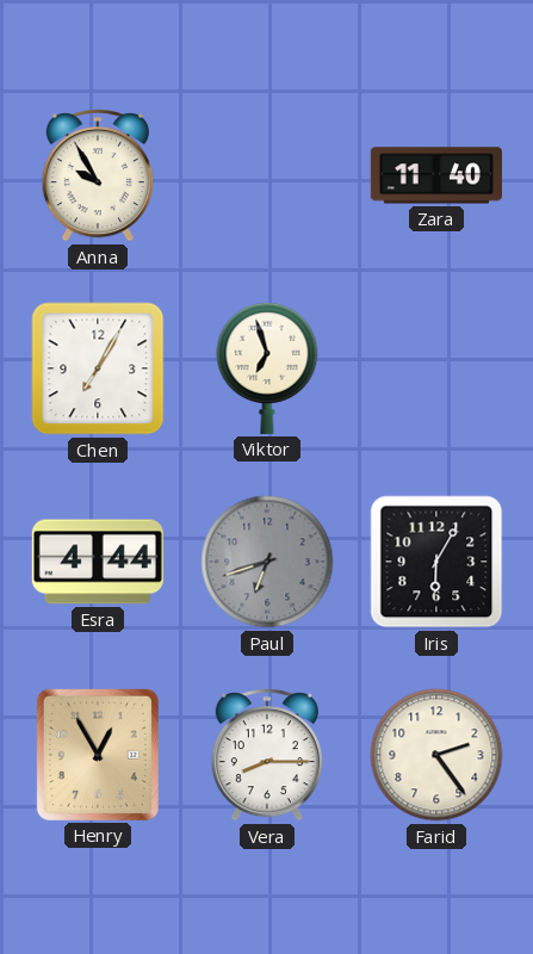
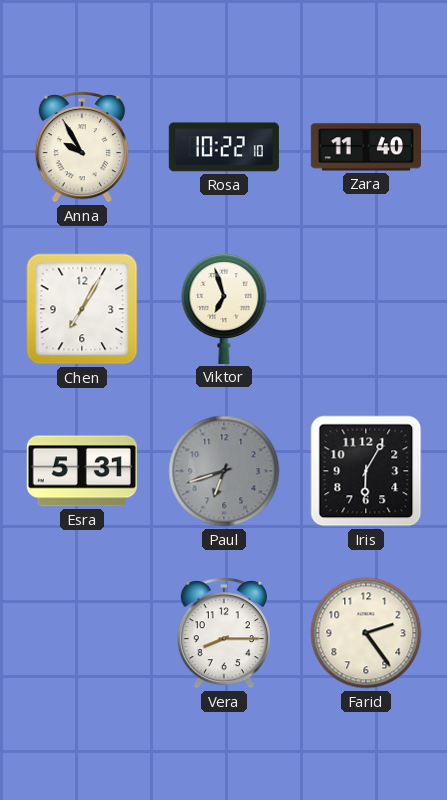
Rosa: none -> 10:22 (224, 147)
Esra: 4:44 -> 5:31 (82, 471)
Henry: 12:55 -> none (98, 755)
